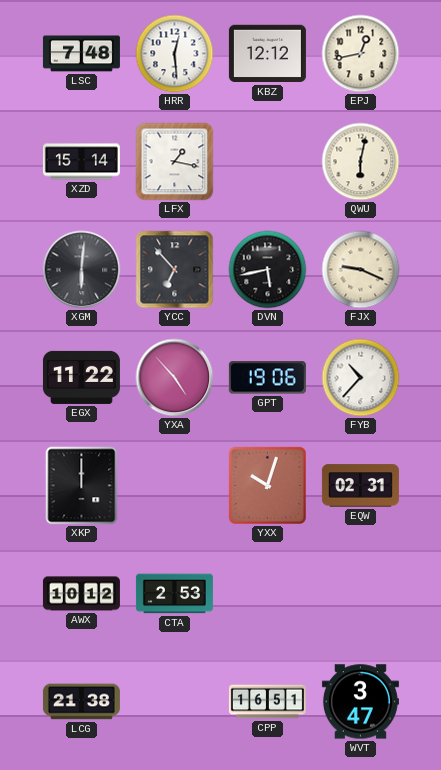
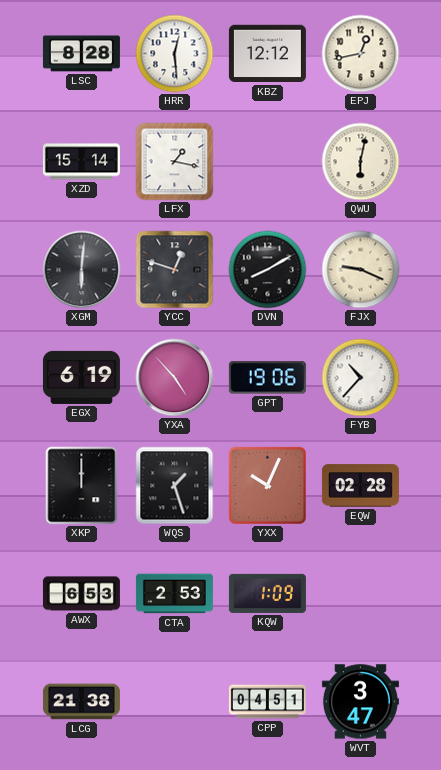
LSC: 7:48 -> 8:28 (81, 54)
YCC: 6:53 -> 12:48 (175, 270)
DVN: 5:43 -> 8:10 (268, 270)
EGX: 11:22 -> 6:19 (81, 377)
WQS: none -> 1:27 (175, 486)
YXX: 10:03 -> 10:04 (267, 485)
EQW: 02:31 -> 02:28 (360, 486)
AWX: 10:12 -> 6:53 (81, 594)
KQW: none -> 1:09 (267, 593)
CPP: 16:51 -> 04:51 (267, 702)
